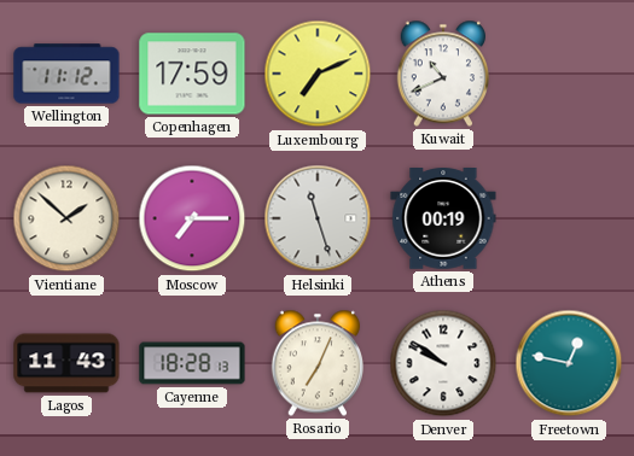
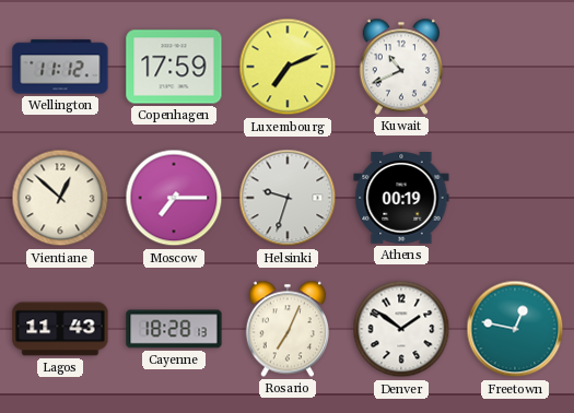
Vientiane: 1:52 -> 12:52 (60, 198)
Helsinki: 11:27 -> 9:33 (288, 198)
Denver: 9:51 -> 1:51 (401, 329)
